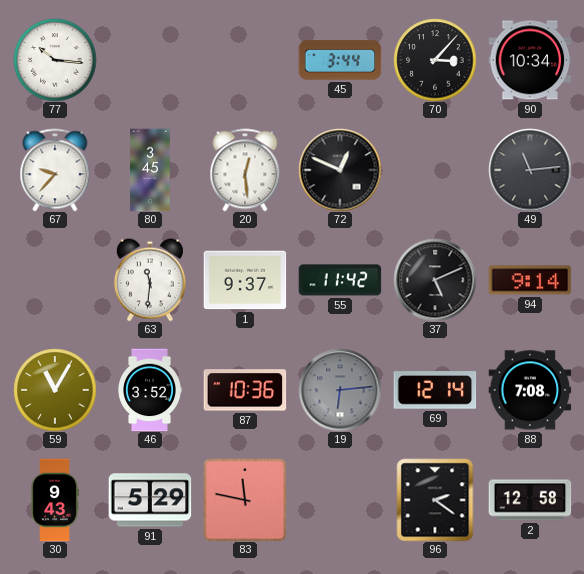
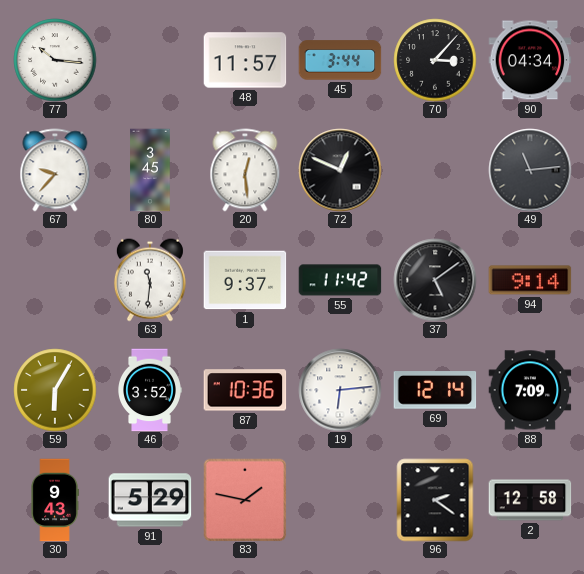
48: none -> 11:57 (245, 60)
90: 10:34 -> 04:34 (530, 60)
37: 5:11 -> 5:09 (435, 280)
59: 11:05 -> 6:05 (55, 390)
19 dial: grey -> white (340, 390)
88: 7:08 -> 7:09 (530, 390)
83: 11:47 -> 1:47 (245, 500)
